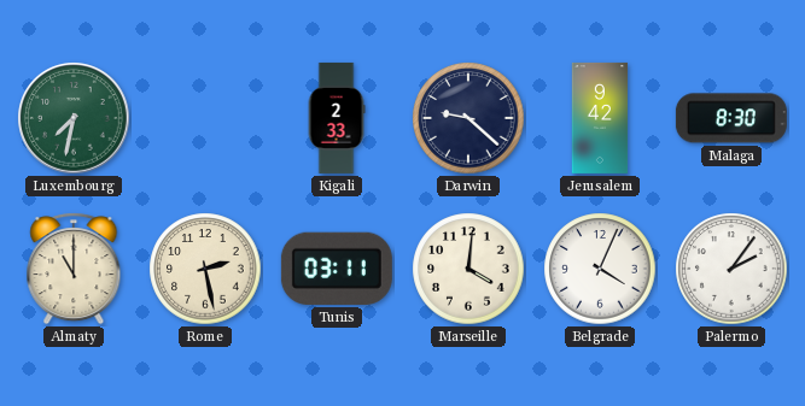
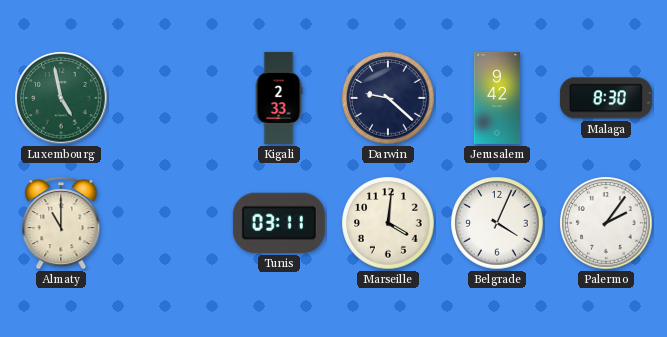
Luxembourg: 7:32 -> 4:58 (61, 98)
Rome: 2:28 -> none (205, 269)
